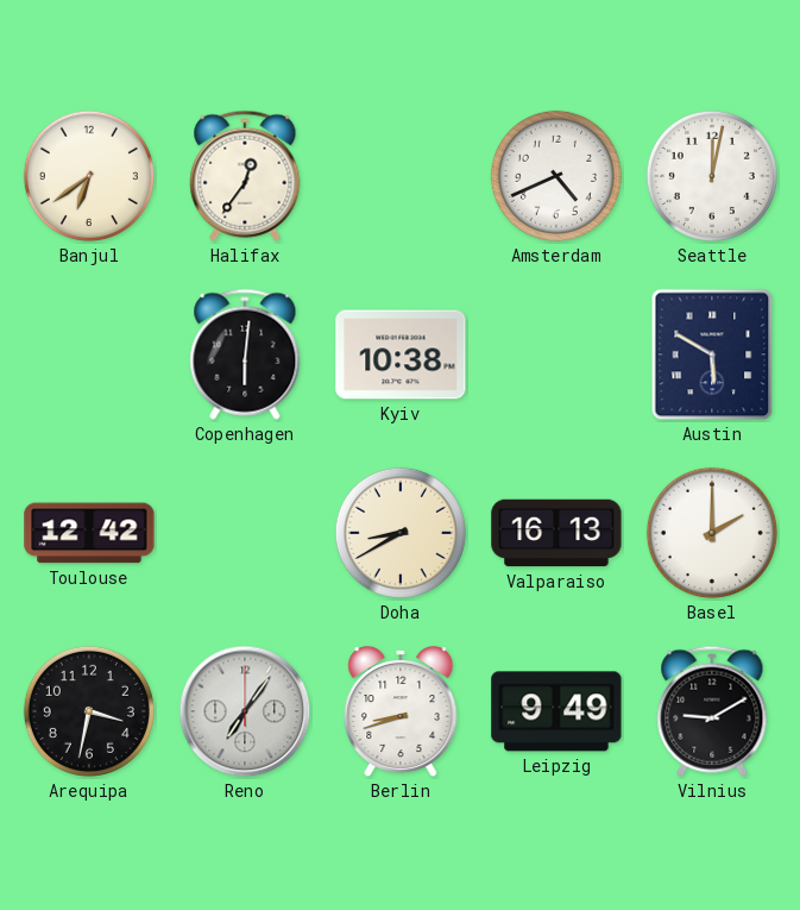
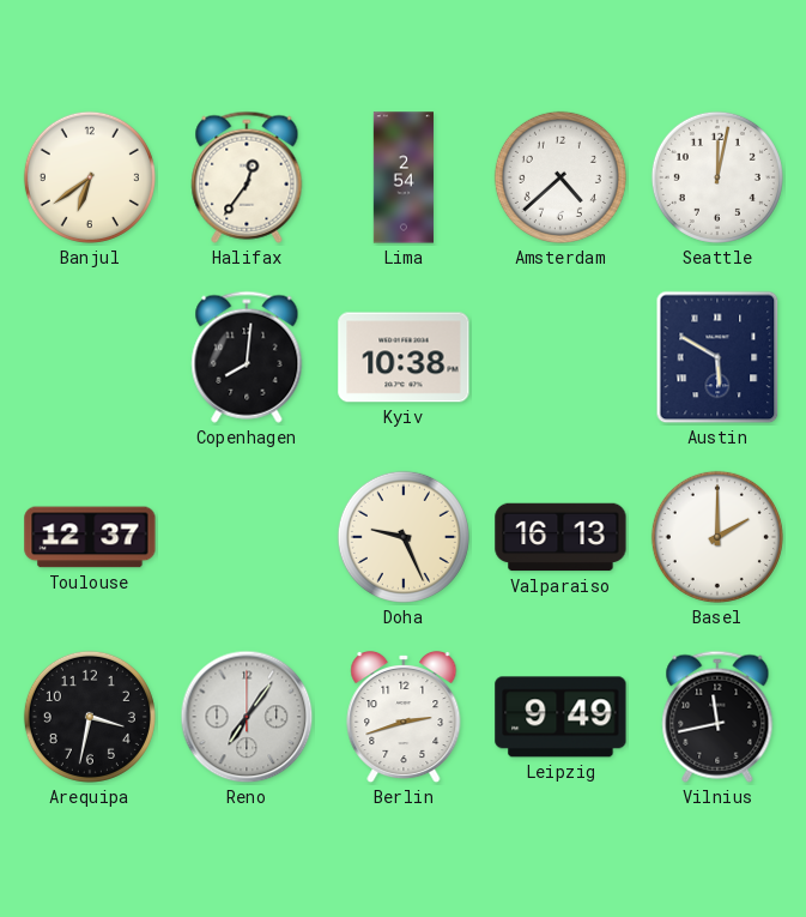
Lima: none -> 2:54 (402, 177)
Amsterdam: 4:41 -> 4:38 (560, 177)
Copenhagen: 6:01 -> 8:01 (247, 357)
Toulouse: 12:42 -> 12:37 (90, 537)
Doha: 8:40 -> 9:26 (404, 537)
Berlin: 8:42 -> 2:42 (404, 717)
Vilnius: 9:10 -> 11:43 (717, 717)
